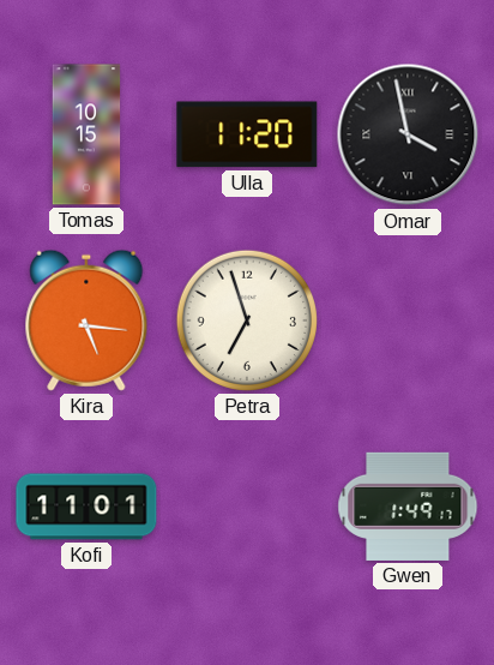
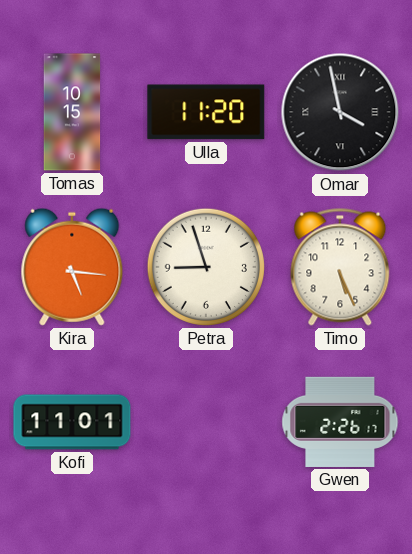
Petra: 6:57 -> 8:57 (206, 267)
Timo: none -> 5:26 (340, 267)
Gwen: 1:49 -> 2:26 (340, 422)
